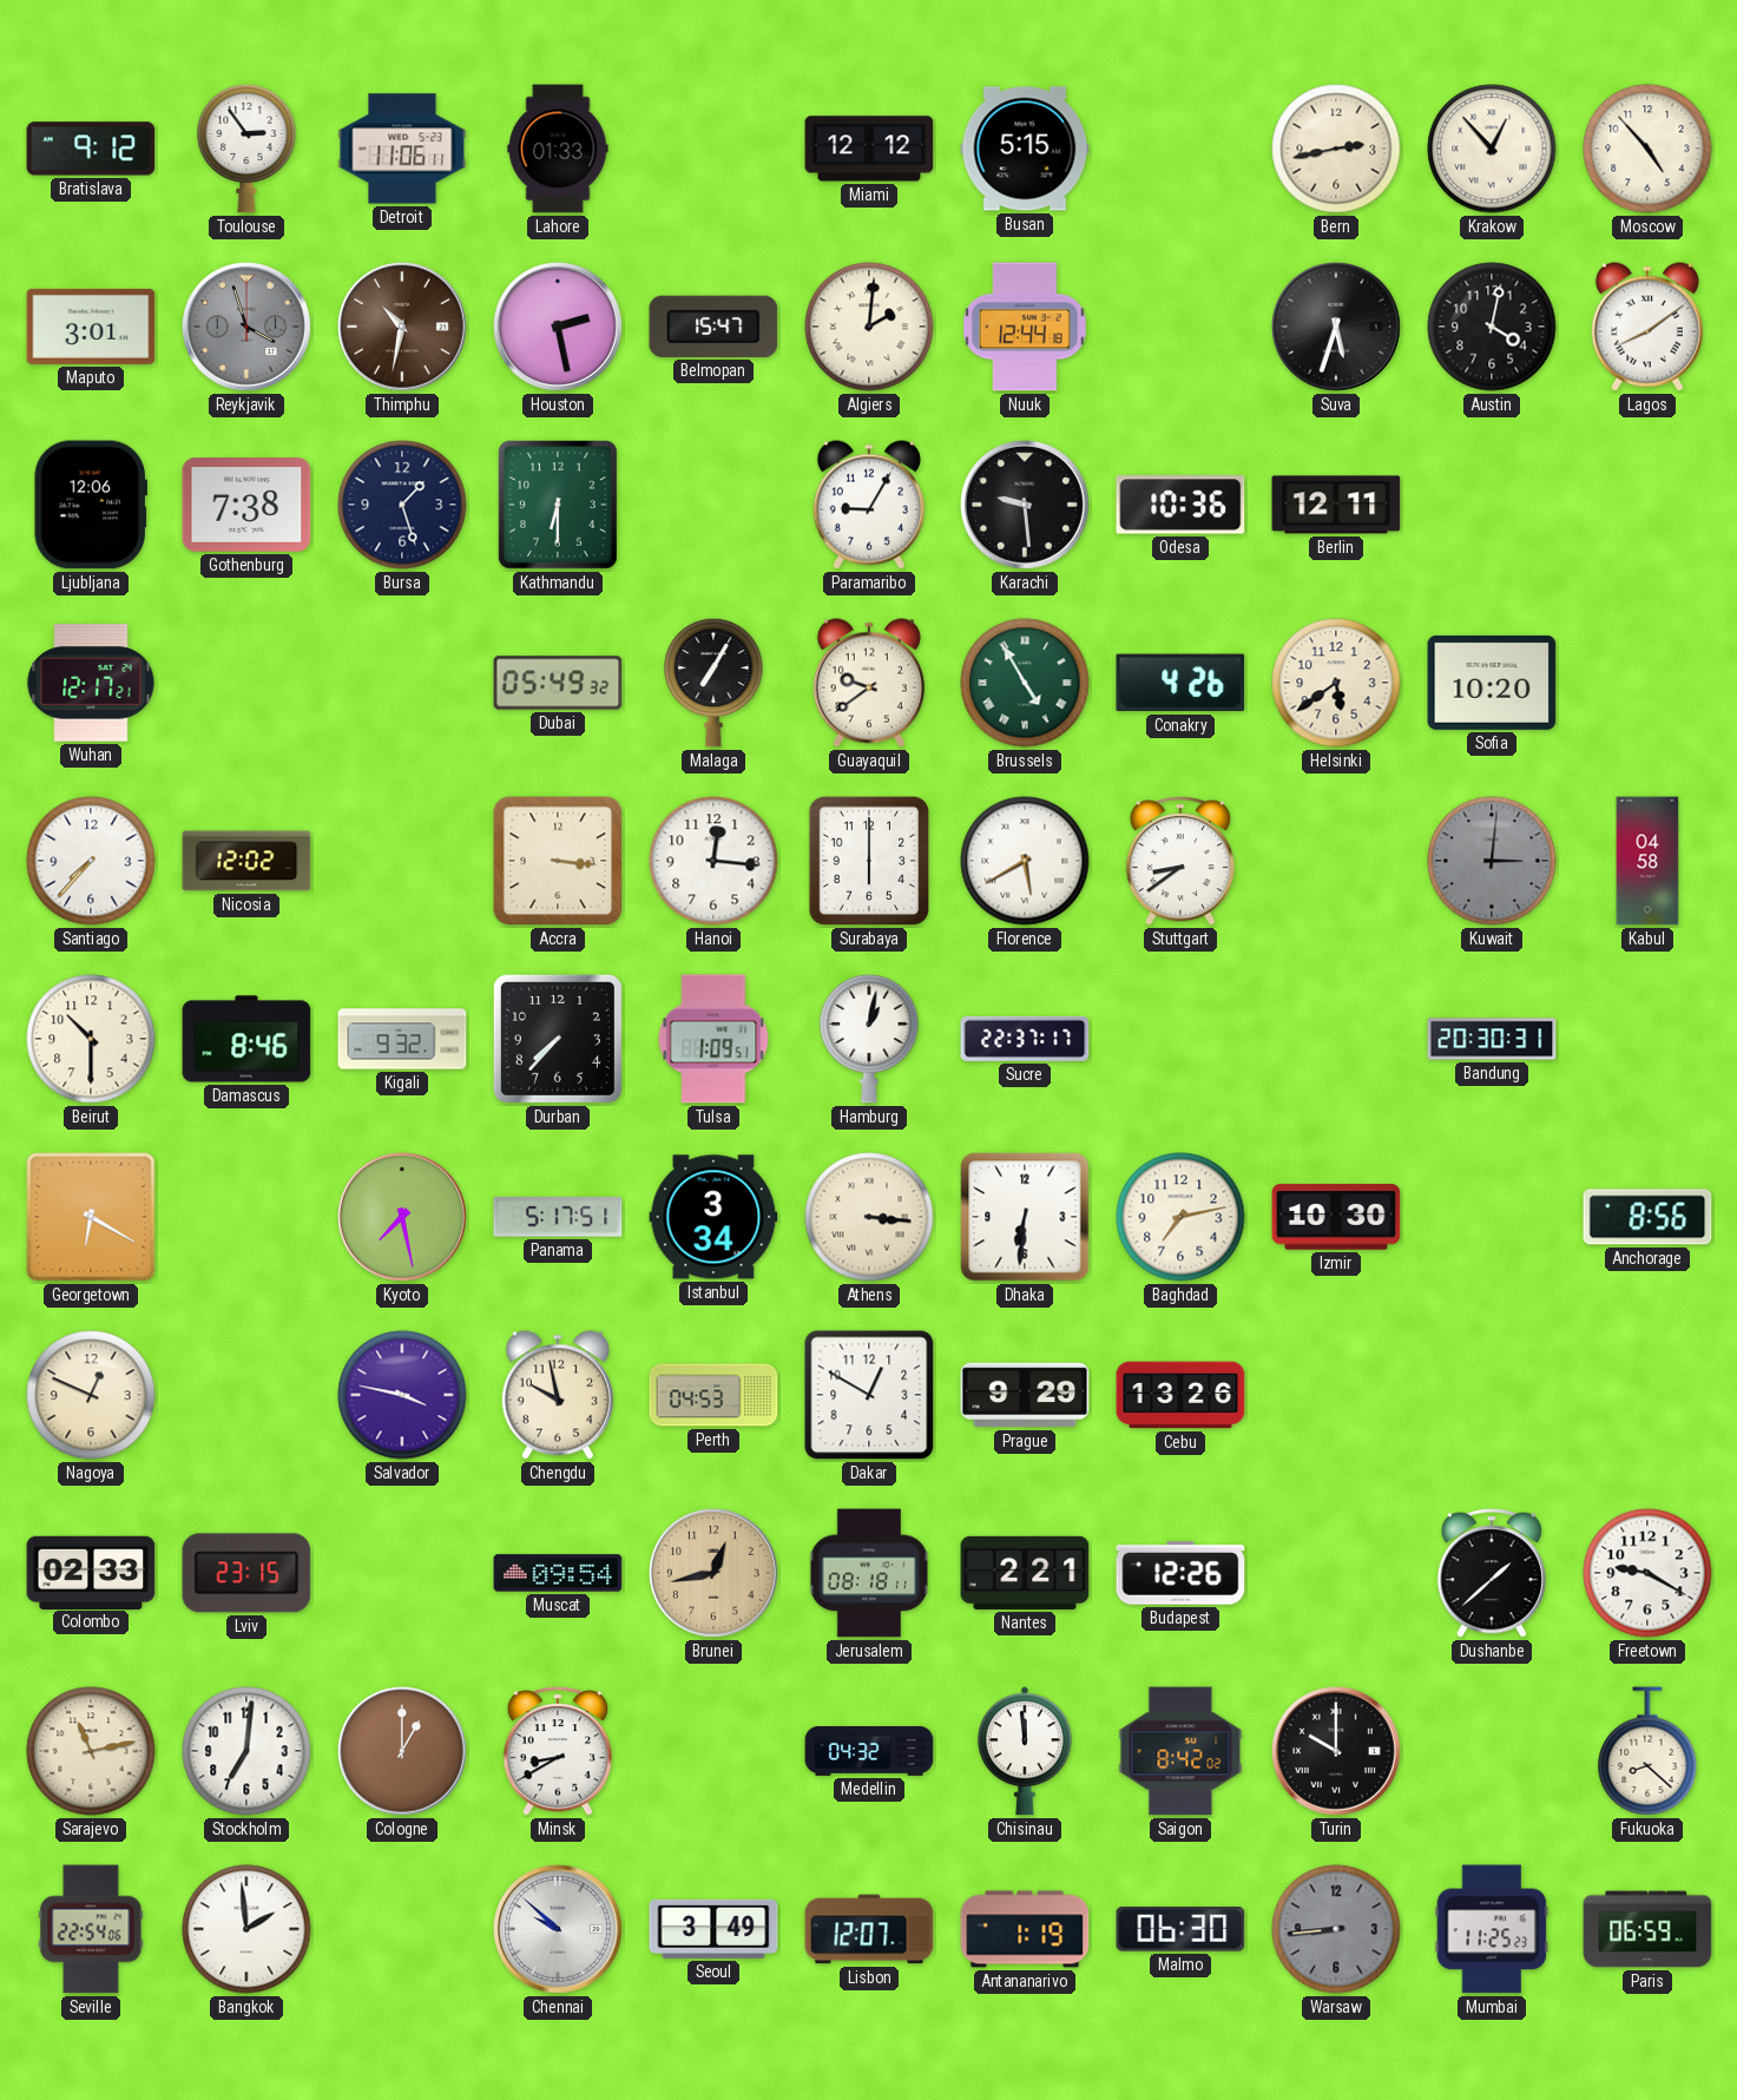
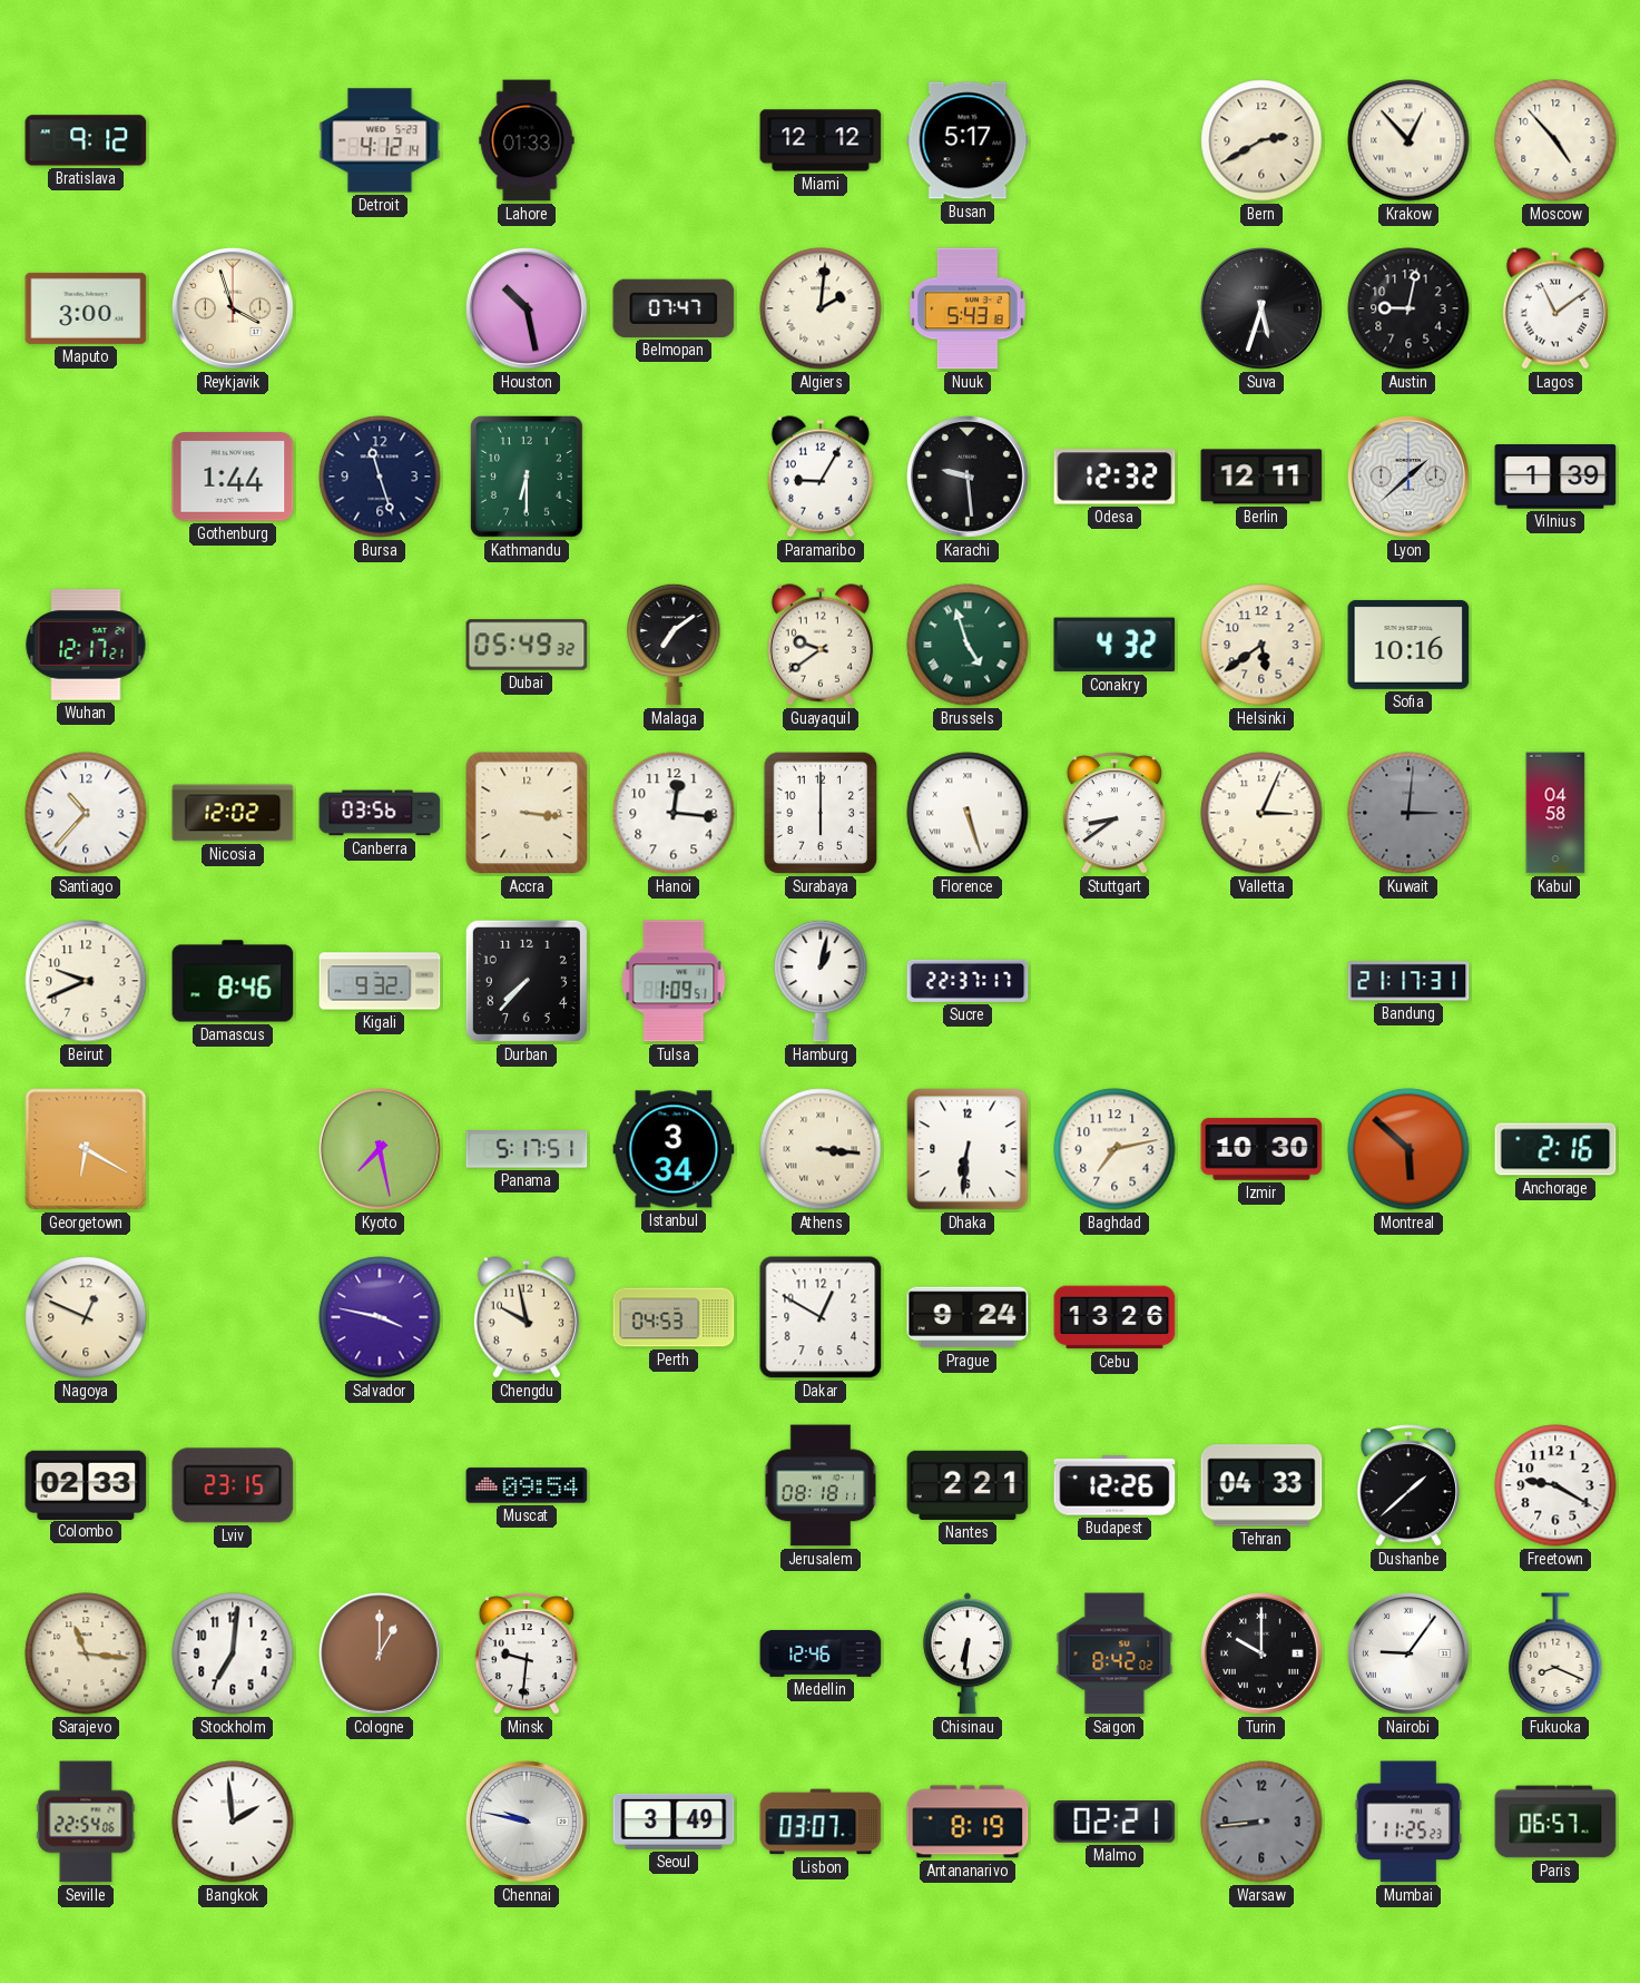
Toulouse: 2:54 -> none (246, 149)
Detroit: 11:06 -> 4:12 (380, 140)
Busan: 5:15 -> 5:17 (968, 140)
Bern: 2:43 -> 2:40 (1261, 140)
Maputo: 3:01 -> 3:00 (86, 308)
Reykjavik dial: grey -> cream (233, 308)
Thimphu: 10:32 -> none (402, 327)
Houston: 2:28 -> 10:28 (527, 308)
Belmopan: 15:47 -> 07:47 (674, 308)
Nuuk: 12:44 -> 5:43 (968, 308)
Austin: 4:02 -> 9:02 (1408, 308)
Lagos: 8:09 -> 11:09 (1555, 308)
Ljubljana: 12:06 -> none (91, 505)
Gothenburg: 7:38 -> 1:44 (233, 477)
Bursa: 1:27 -> 11:27 (380, 477)
Odesa: 10:36 -> 12:32 (1114, 477)
Lyon: none -> 1:38 (1408, 477)
Vilnius: none -> 1:39 (1555, 477)
Malaga: 7:05 -> 7:09 (674, 645)
Brussels: 4:55 -> 4:57 (968, 645)
Conakry: 4:26 -> 4:32 (1114, 645)
Sofia: 10:20 -> 10:16 (1408, 645)
Santiago: 7:37 -> 10:37 (86, 813)
Canberra: none -> 03:56 (380, 813)
Florence: 5:40 -> 5:27 (968, 813)
Valletta: none -> 3:04 (1261, 813)
Beirut: 10:30 -> 9:41 (86, 981)
Bandung: 20:30 -> 21:17 (1408, 981)
Montreal: none -> 5:52 (1408, 1149)
Anchorage: 8:56 -> 2:16 (1555, 1149)
Prague: 9:29 -> 9:24 (968, 1317)
Brunei: 12:43 -> none (713, 1573)
Tehran: none -> 04:33 (1261, 1485)
Sarajevo: 11:13 -> 11:16 (86, 1653)
Minsk: 8:40 -> 9:31 (527, 1653)
Medellin: 04:32 -> 12:46 (821, 1653)
Chisinau: 11:59 -> 6:31 (968, 1653)
Nairobi: none -> 9:06 (1408, 1653)
Fukuoka: 8:22 -> 8:19 (1555, 1653)
Chennai: 9:52 -> 9:47 (527, 1822)
Lisbon: 12:07 -> 03:07 (821, 1822)
Antananarivo: 1:19 -> 8:19 (968, 1822)
Malmo: 06:30 -> 02:21 (1114, 1823)
Paris: 06:59 -> 06:57 (1555, 1822)
